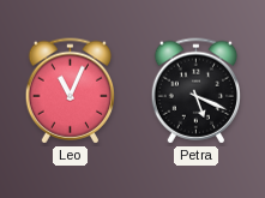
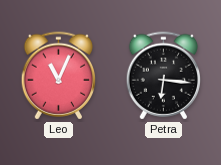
Petra: 5:19 -> 6:16 (163, 76)
